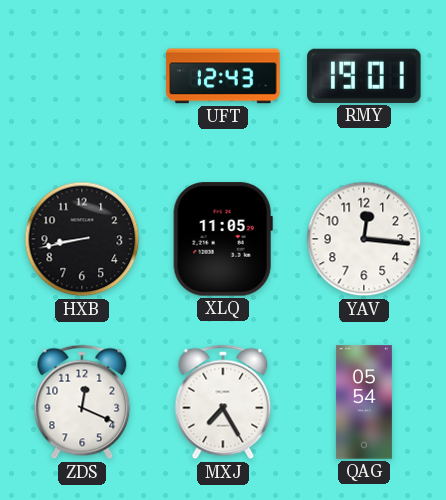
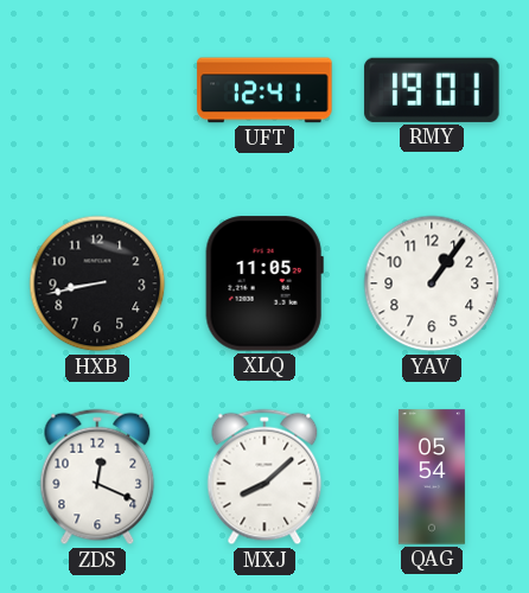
UFT: 12:43 -> 12:41 (264, 90)
YAV: 12:16 -> 1:06 (432, 283)
MXJ: 7:25 -> 8:08 (264, 477)
